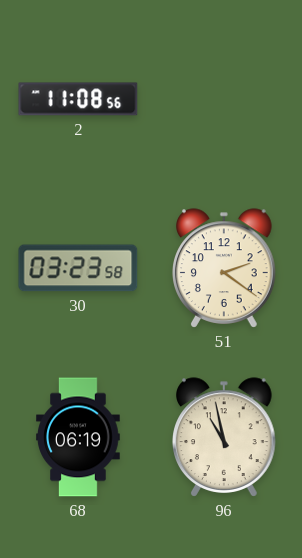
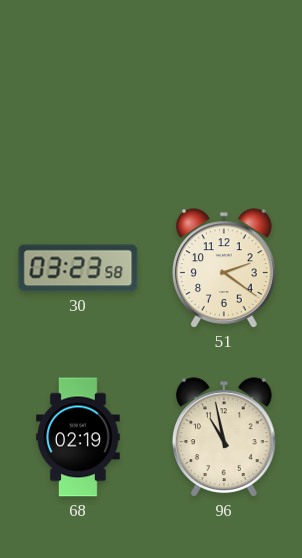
2: 11:08 -> none (78, 99)
68: 06:19 -> 02:19 (78, 437)
